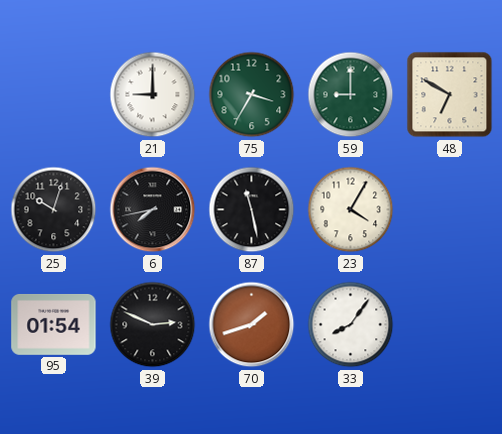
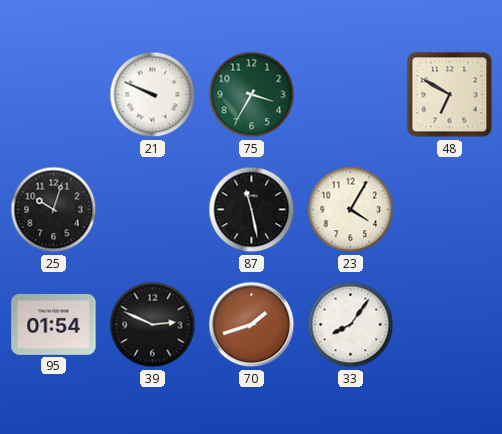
21: 9:00 -> 9:49 (153, 95)
59: 9:00 -> none (351, 95)
6: 7:43 -> none (153, 210)
